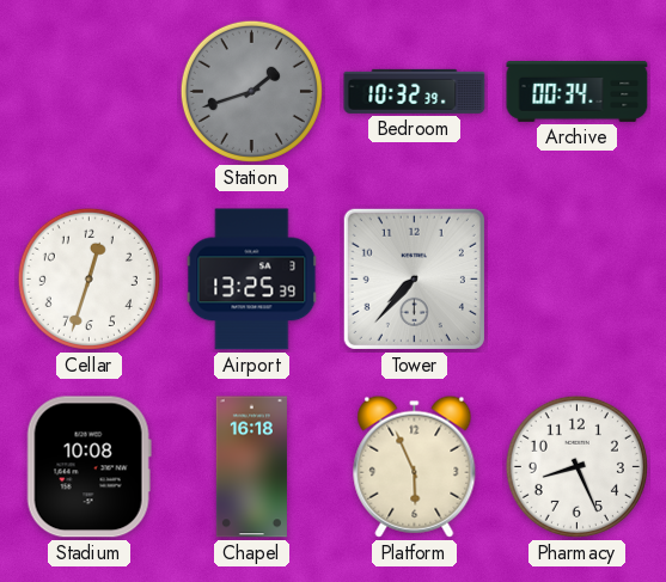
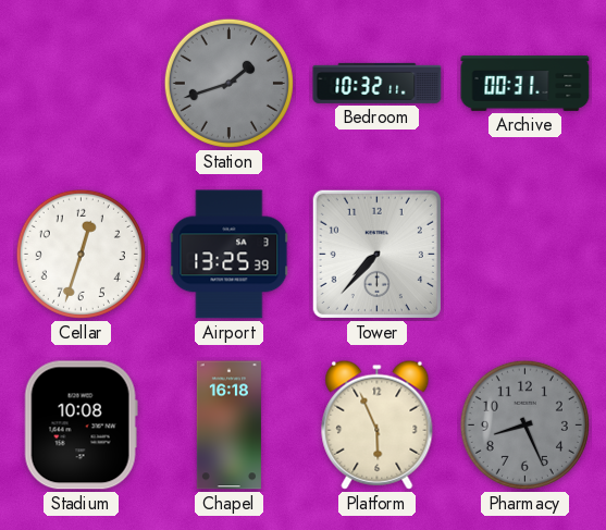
Bedroom: 10:32:39 -> 10:32:11 (378, 83)
Archive: 00:34 -> 00:31 (525, 84)
Pharmacy dial: white -> grey (524, 424)
